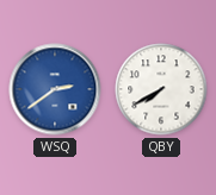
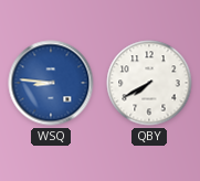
WSQ: 2:39 -> 8:46 (51, 83)
